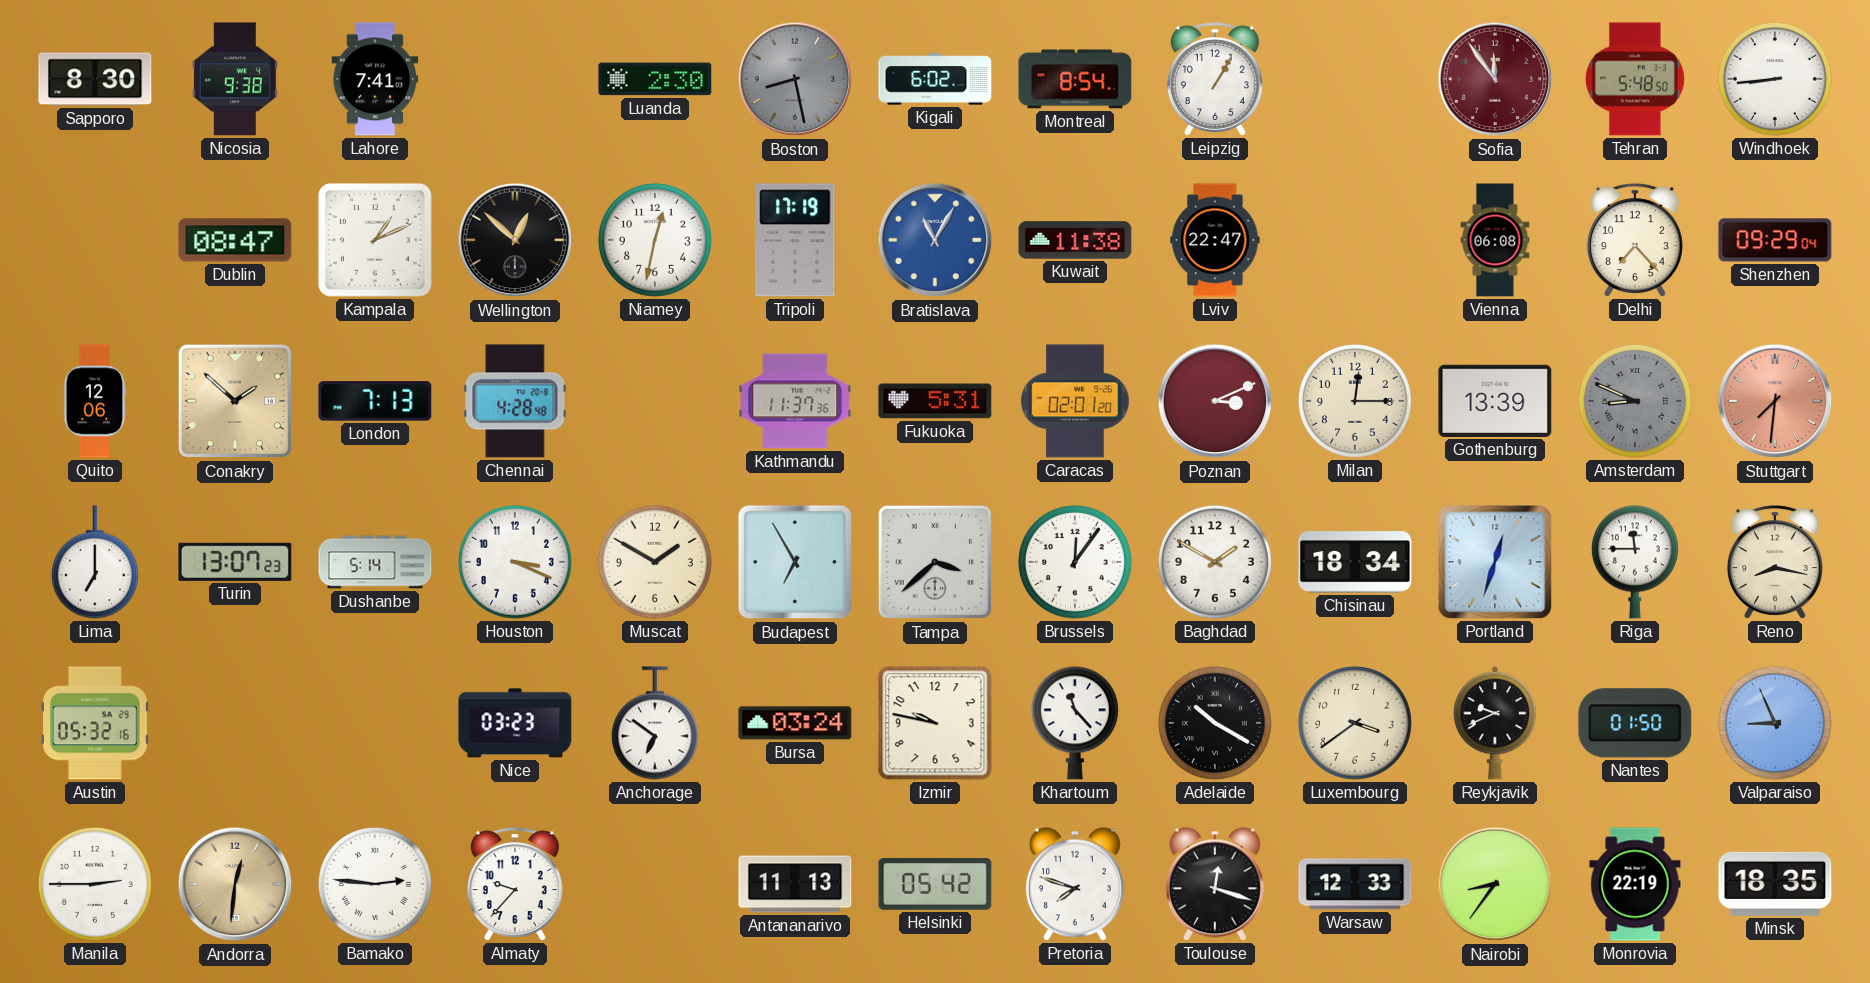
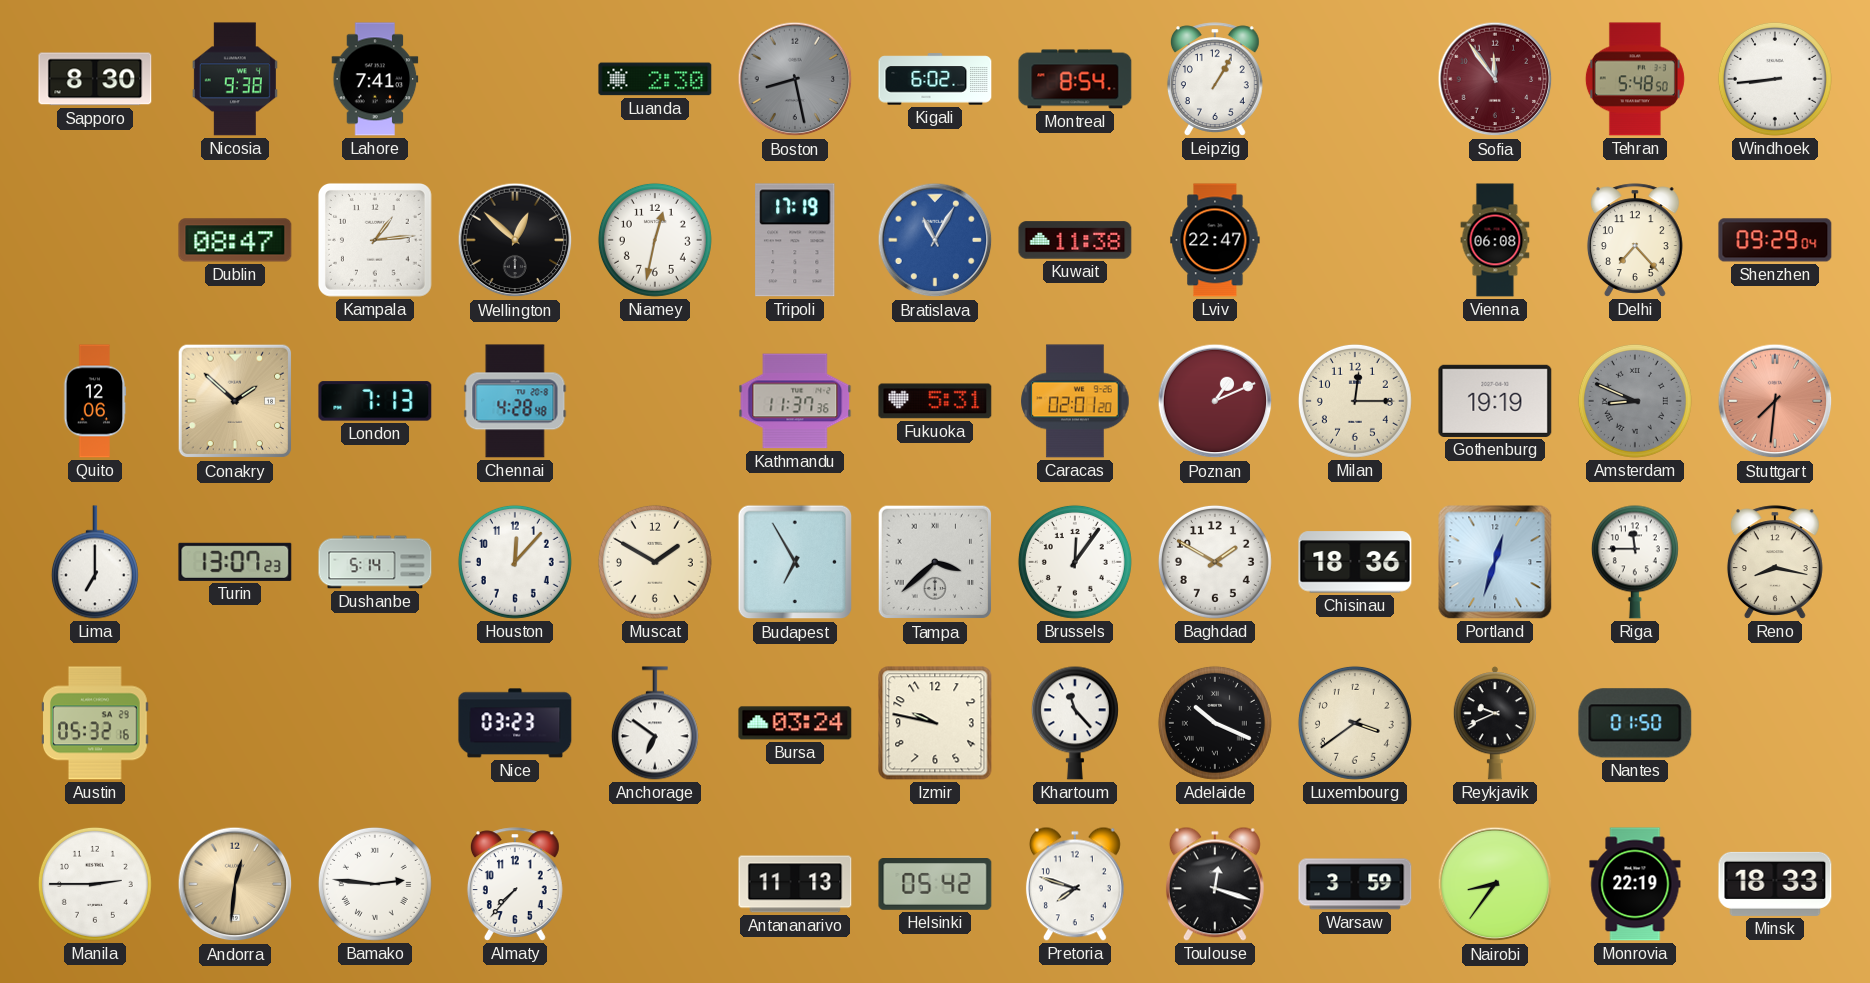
Kampala: 1:11 -> 1:14 (375, 240)
Poznan: 3:11 -> 1:11 (1215, 401)
Gothenburg: 13:39 -> 19:19 (1495, 401)
Houston: 3:19 -> 12:07 (515, 562)
Chisinau: 18:34 -> 18:36 (1355, 562)
Adelaide: 10:20 -> 10:19 (1215, 723)
Valparaiso: 8:56 -> none (1775, 723)
Almaty: 9:37 -> 7:37 (515, 884)
Warsaw: 12:33 -> 3:59 (1355, 884)
Minsk: 18:35 -> 18:33 (1775, 884)
